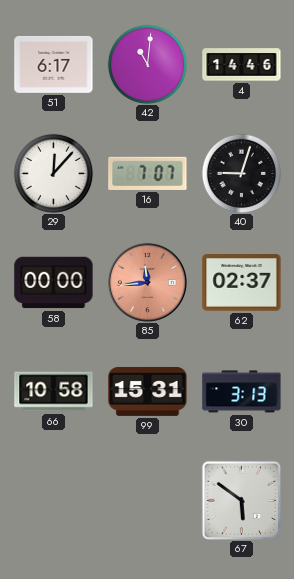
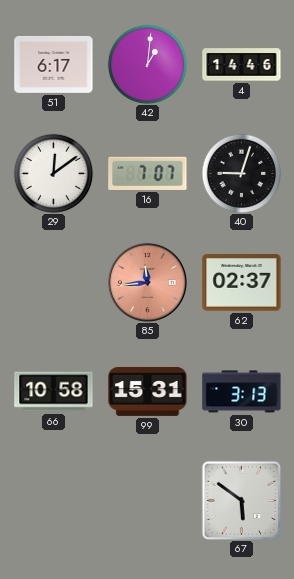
42: 11:01 -> 1:01 (147, 64)
29: 12:07 -> 12:09 (53, 173)
58: 00:00 -> none (54, 283)
